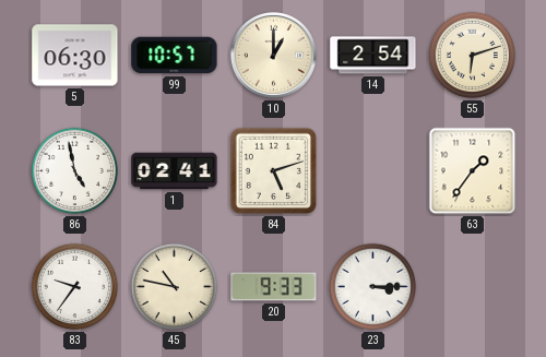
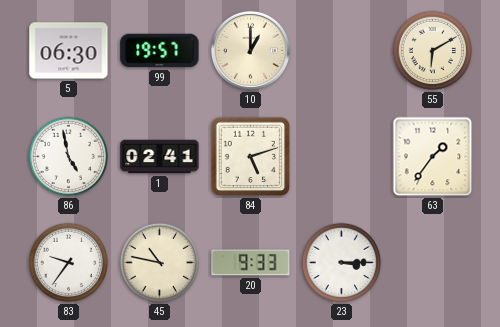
99: 10:57 -> 19:57 (160, 51)
14: 2:54 -> none (373, 56)
55: 6:12 -> 6:10 (433, 51)
